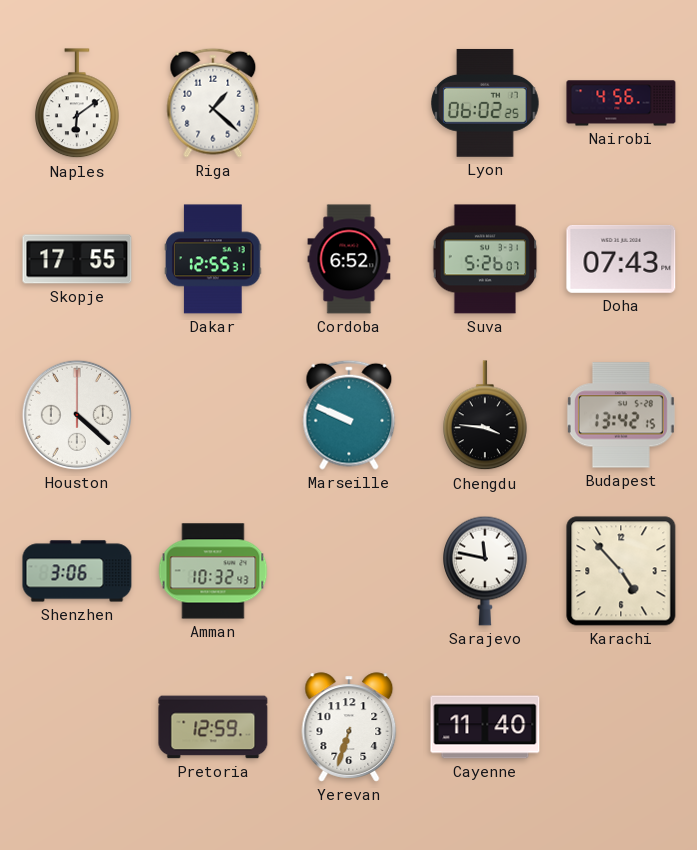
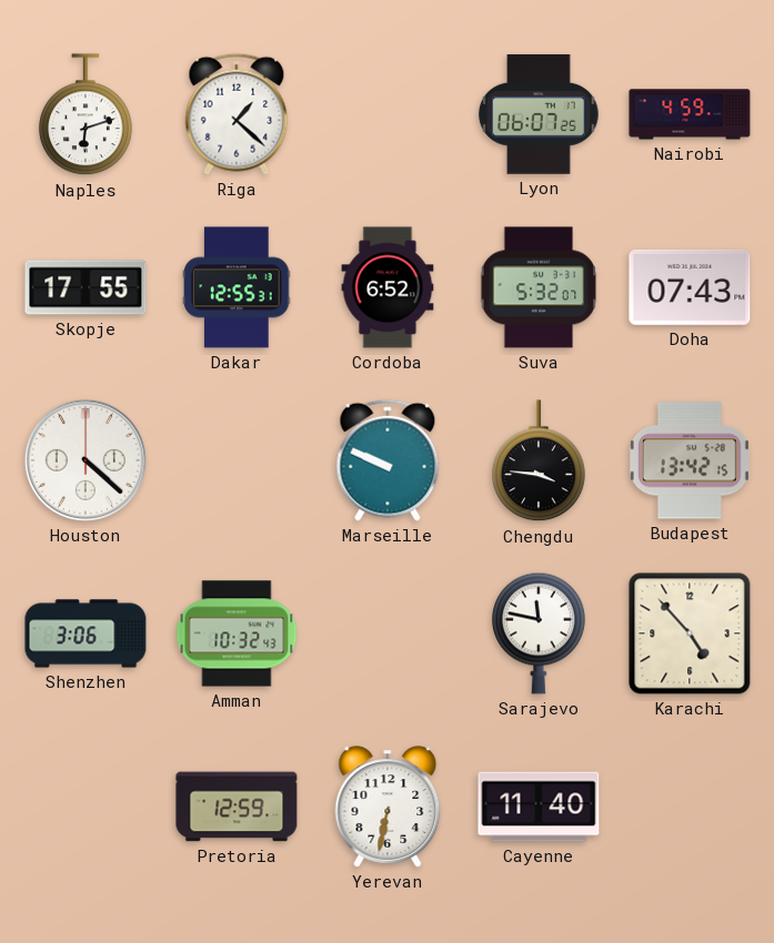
Naples: 6:09 -> 6:12 (87, 115)
Lyon: 06:02 -> 06:07 (539, 114)
Nairobi: 4:56 -> 4:59 (690, 114)
Suva: 5:26 -> 5:32 (539, 287)
Yerevan: 6:33 -> 6:32 (388, 807)
